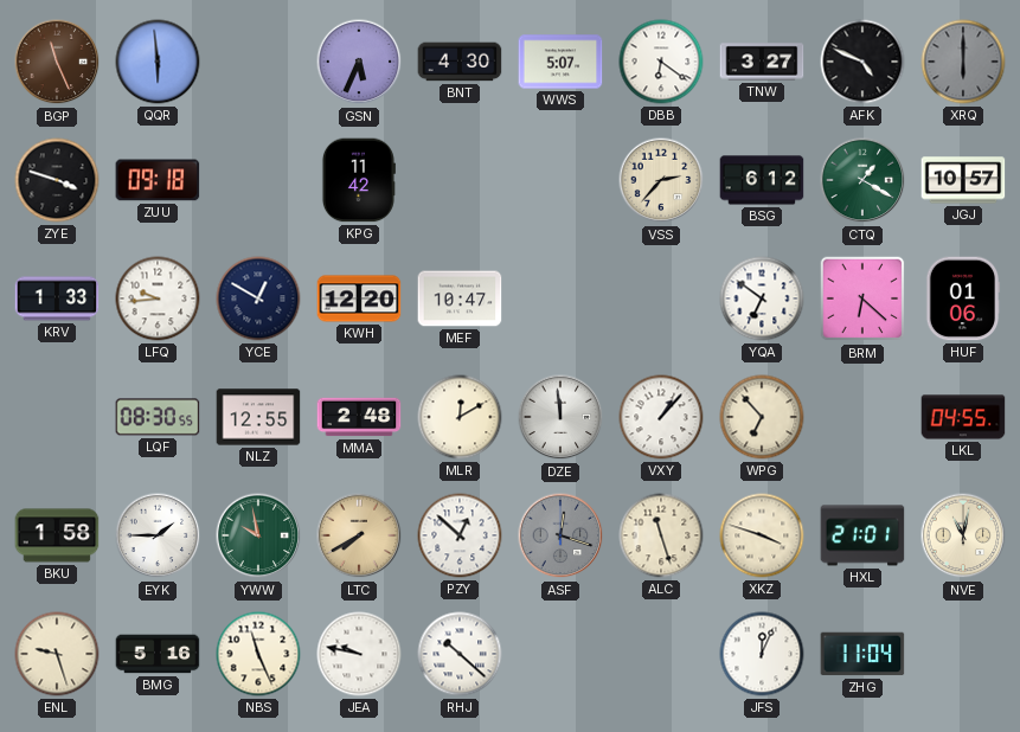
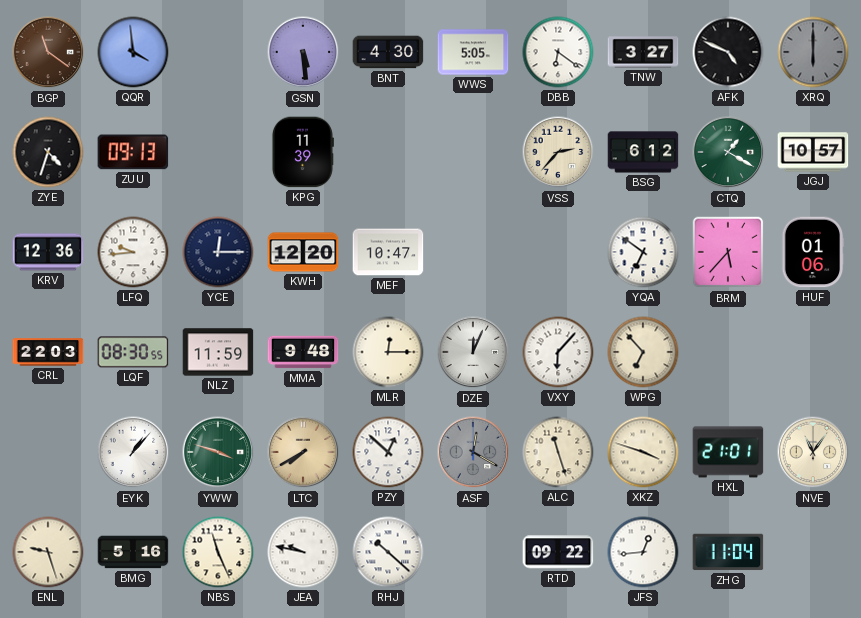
BGP: 11:26 -> 11:21 (48, 52)
QQR: 5:59 -> 3:59 (133, 52)
GSN: 5:34 -> 5:29 (303, 52)
WWS: 5:07 -> 5:05 (473, 52)
ZYE: 3:48 -> 4:33 (48, 152)
ZUU: 09:18 -> 09:13 (133, 152)
KPG: 11:42 -> 11:39 (302, 152)
KRV: 1:33 -> 12:36 (48, 252)
YCE: 12:50 -> 12:15 (218, 252)
BRM: 6:22 -> 5:37 (728, 252)
CRL: none -> 22:03 (48, 352)
NLZ: 12:55 -> 11:59 (218, 352)
MMA: 2:48 -> 9:48 (303, 352)
MLR: 12:10 -> 12:15 (388, 352)
DZE: 11:59 -> 12:04 (473, 352)
VXY: 1:07 -> 6:07 (558, 352)
LKL: 04:55 -> none (963, 417)
BKU: 1:58 -> none (57, 535)
EYK: 1:45 -> 1:07 (133, 452)
YWW: 9:58 -> 3:48 (218, 452)
ASF: 12:18 -> 12:20 (473, 452)
NVE: 11:02 -> 11:06 (813, 452)
RTD: none -> 09:22 (558, 552)
JFS: 12:04 -> 12:44 (643, 552)
